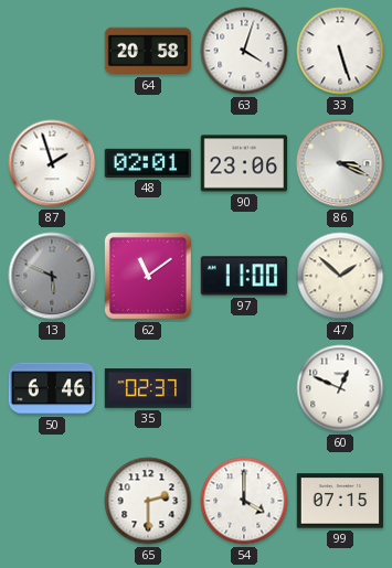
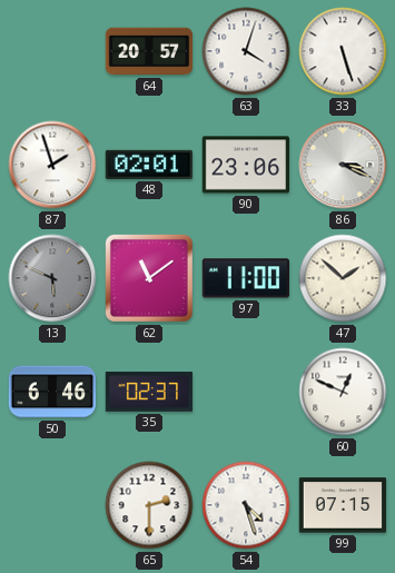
64: 20:58 -> 20:57 (149, 51)
54: 4:00 -> 4:27 (246, 505)
